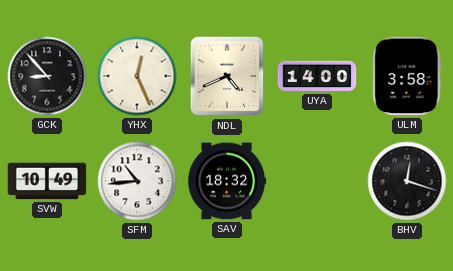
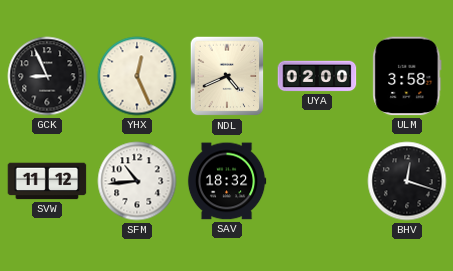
GCK: 8:53 -> 8:56 (47, 76)
UYA: 14:00 -> 02:00 (317, 76)
SVW: 10:49 -> 11:12 (47, 181)
